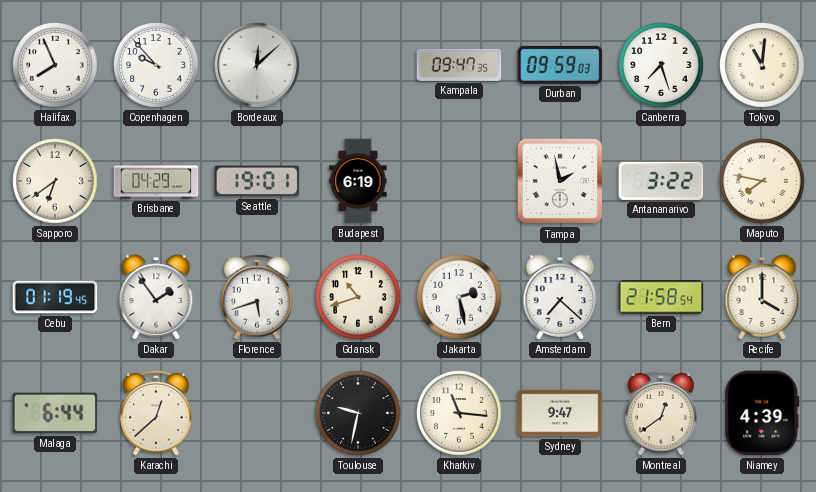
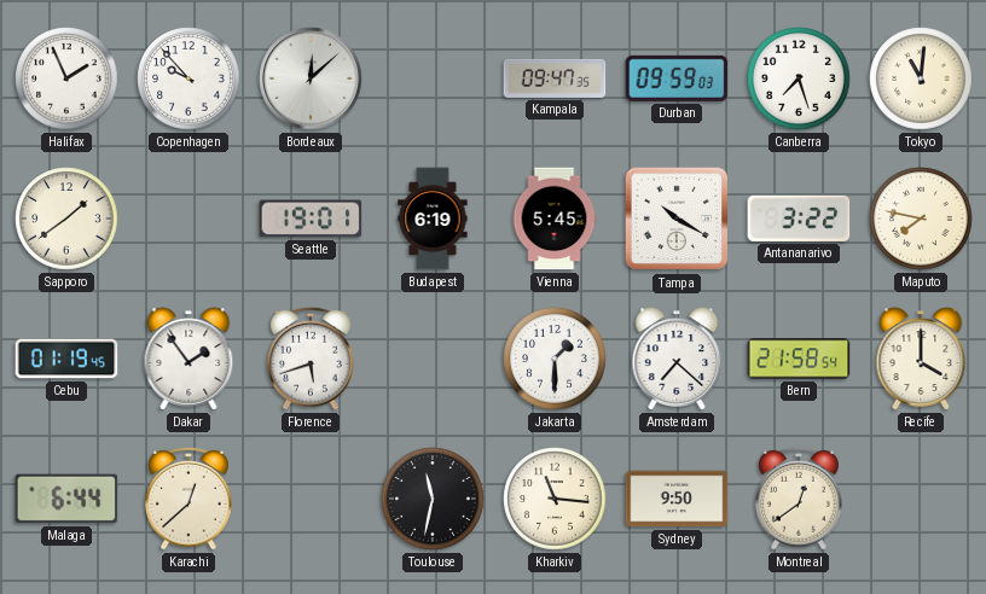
Halifax: 7:56 -> 1:56 (66, 78)
Sapporo: 6:39 -> 1:39 (66, 219)
Brisbane: 04:29 -> none (156, 181)
Vienna: none -> 5:45 (555, 219)
Tampa: 1:58 -> 10:20 (677, 219)
Gdansk: 10:42 -> none (358, 297)
Jakarta: 2:28 -> 1:30 (555, 359)
Toulouse: 9:32 -> 11:32 (433, 499)
Sydney: 9:47 -> 9:50 (677, 499)
Niamey: 4:39 -> none (762, 413)
